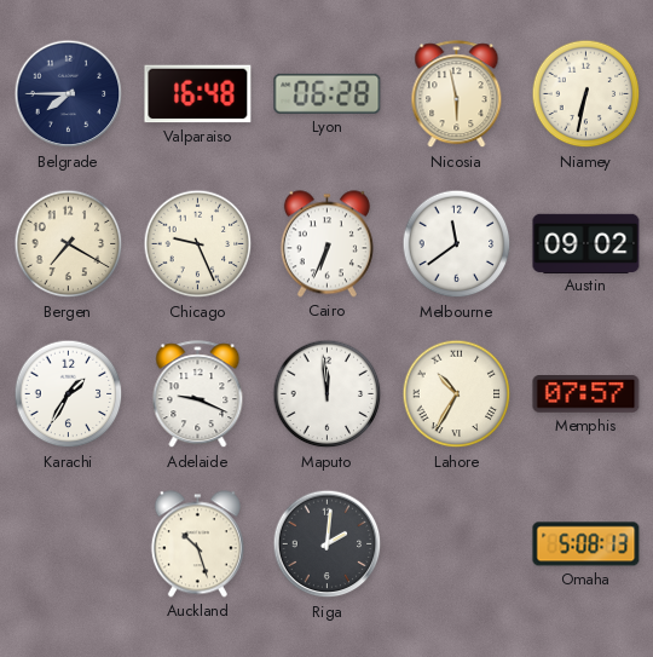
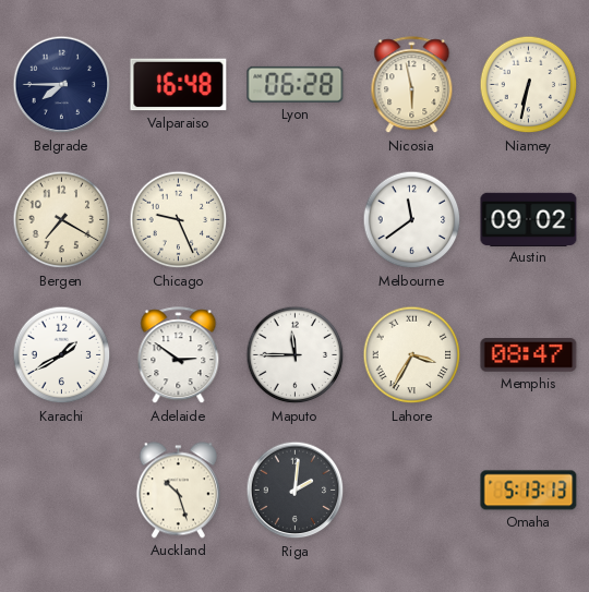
Cairo: 6:34 -> none (326, 244)
Karachi: 1:35 -> 1:40 (62, 355)
Adelaide: 9:19 -> 2:51 (179, 355)
Maputo: 11:59 -> 11:45 (296, 355)
Lahore: 10:35 -> 3:35 (412, 355)
Memphis: 07:57 -> 08:47 (529, 355)
Omaha: 5:08 -> 5:13 (529, 491)
